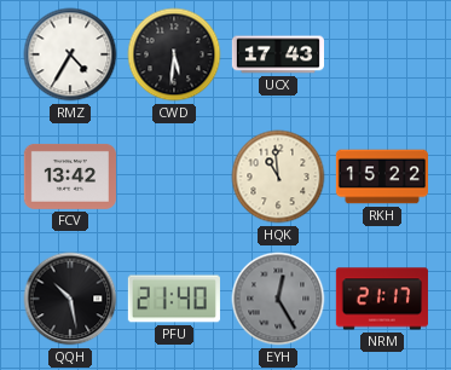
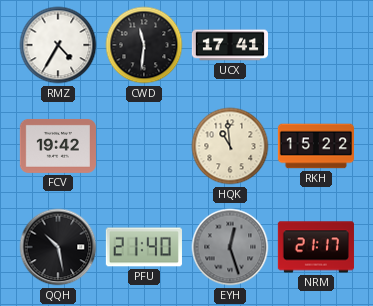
CWD: 5:31 -> 11:31 (144, 45)
UCX: 17:43 -> 17:41 (229, 45)
FCV: 13:42 -> 19:42 (58, 146)
EYH: 12:25 -> 12:27 (230, 247)
